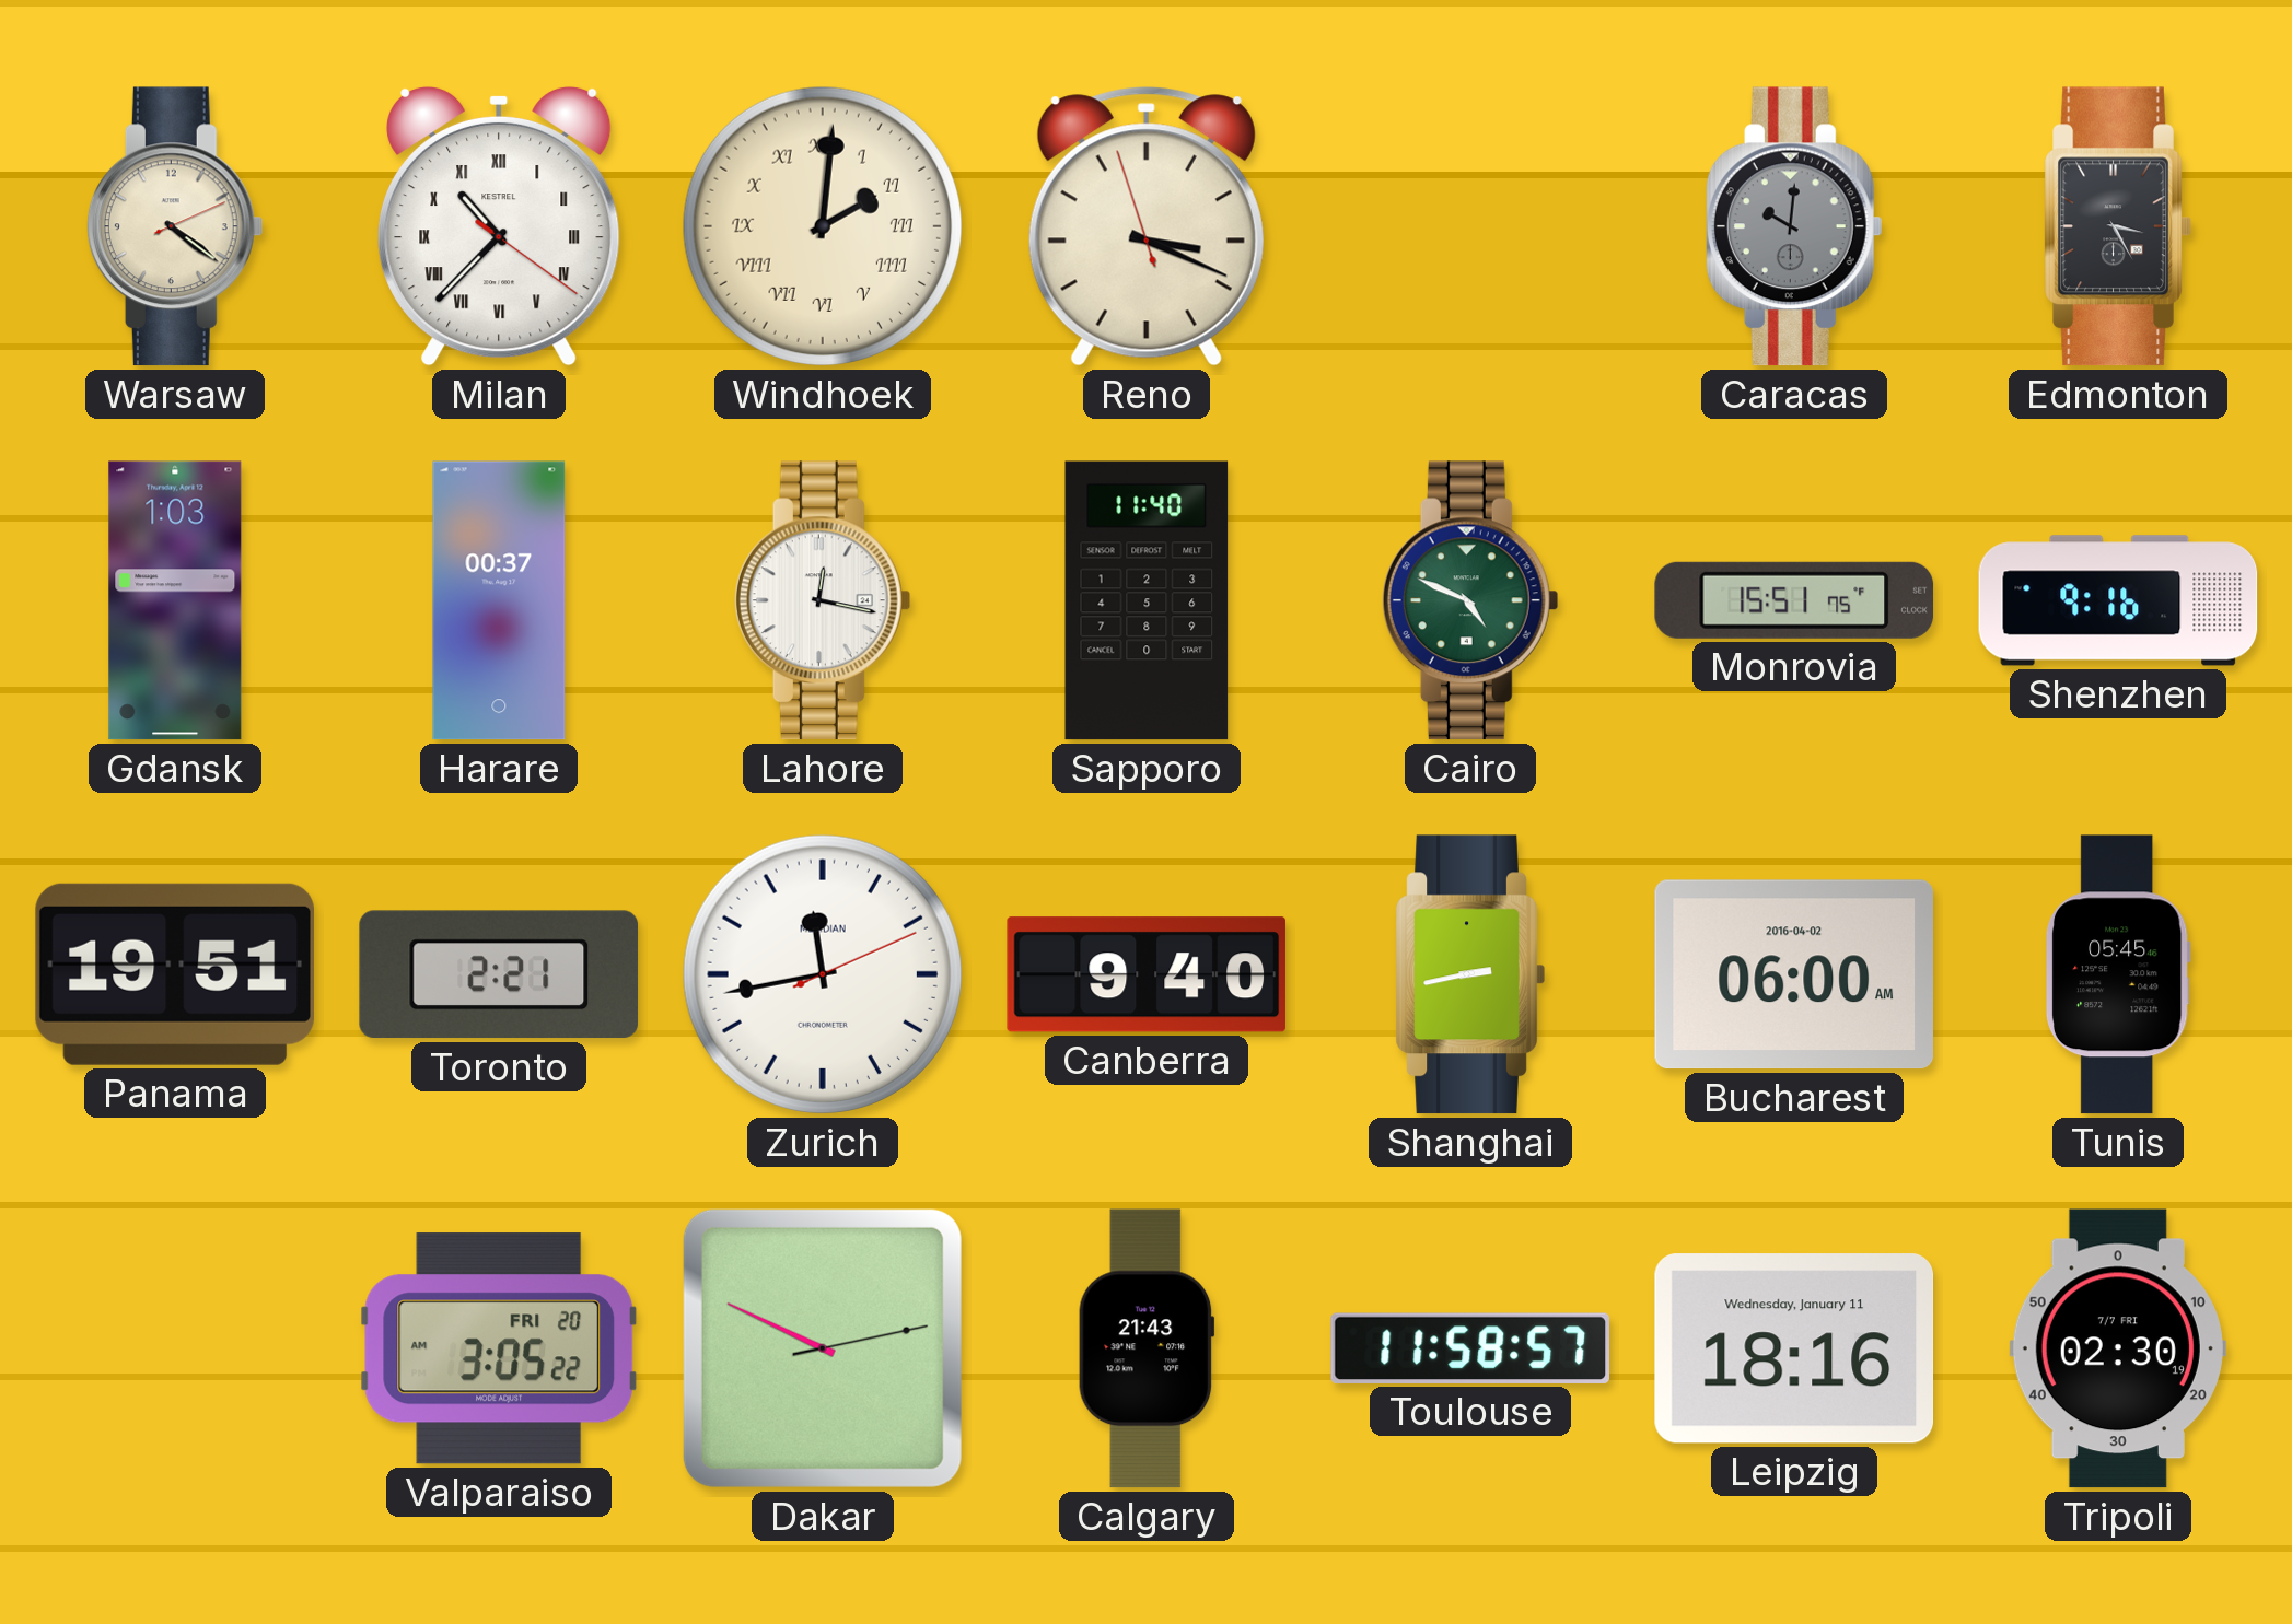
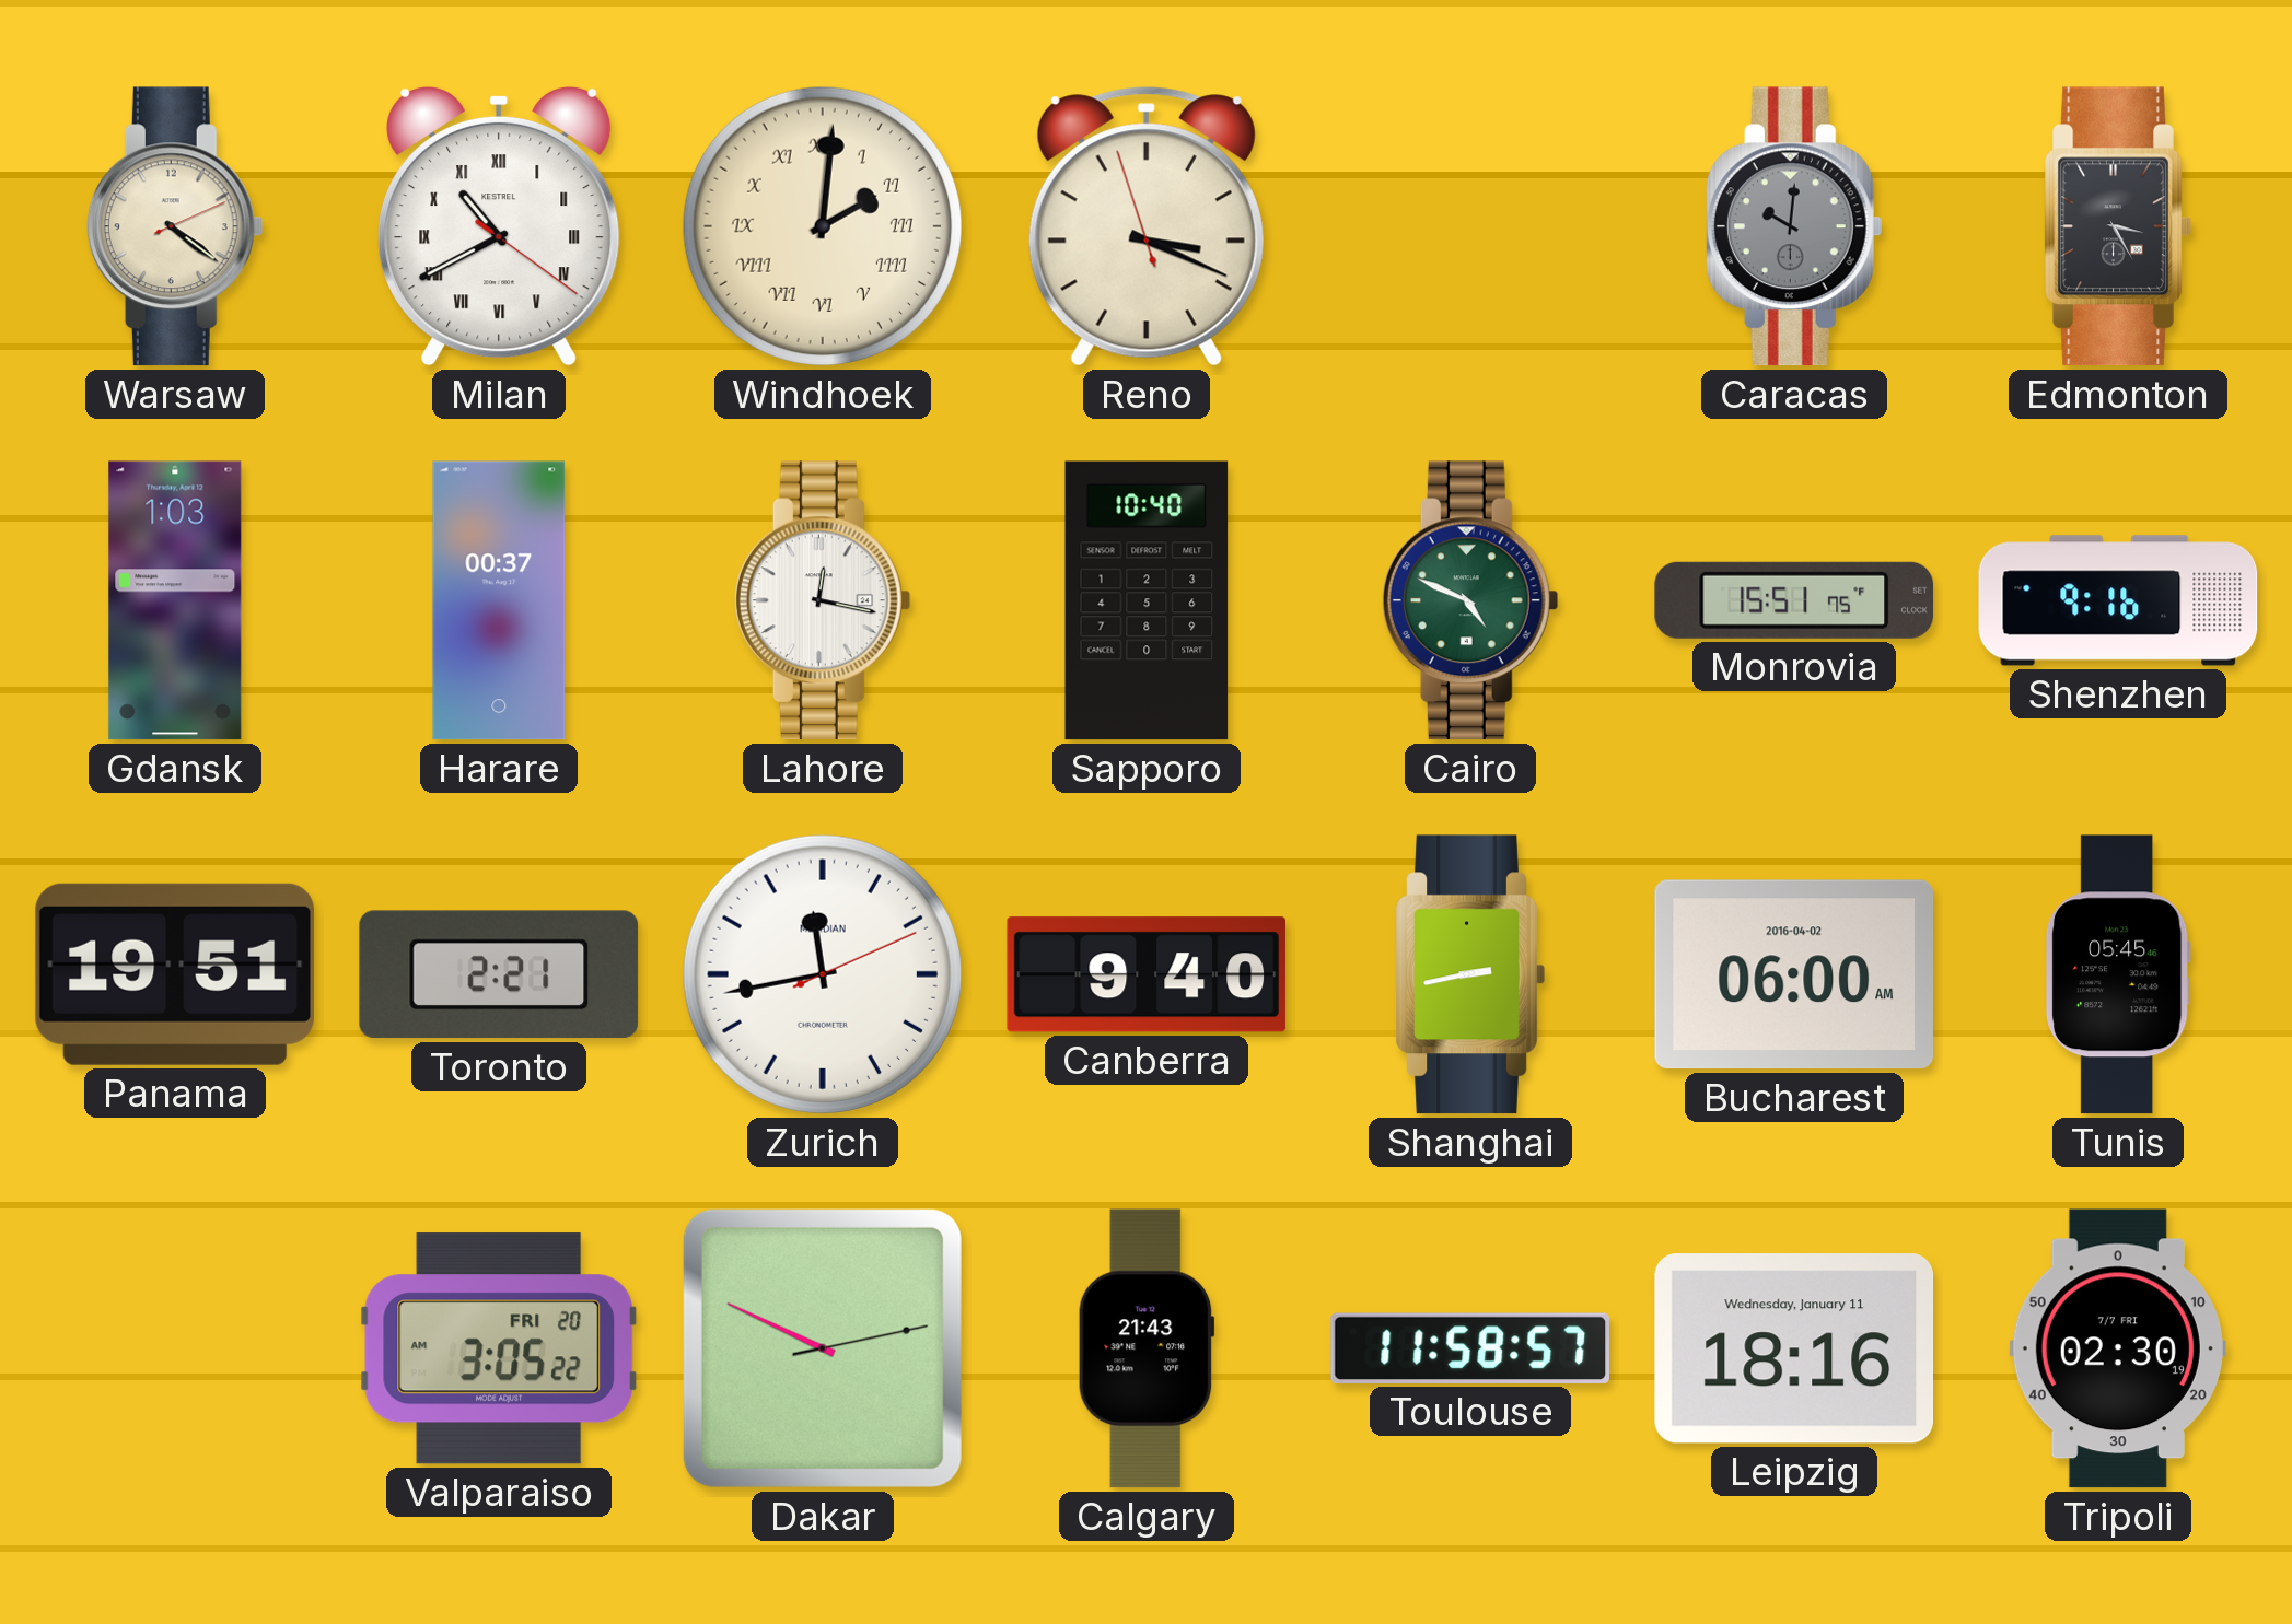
Milan: 10:37 -> 10:40 (499, 226)
Sapporo: 11:40 -> 10:40 (1147, 600)
